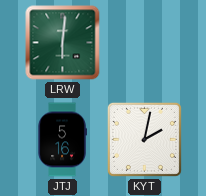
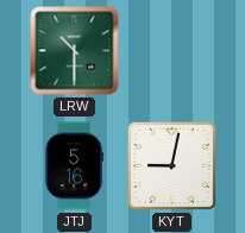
LRW: 6:01 -> 10:30 (75, 51)
KYT: 2:02 -> 9:02 (171, 165)
